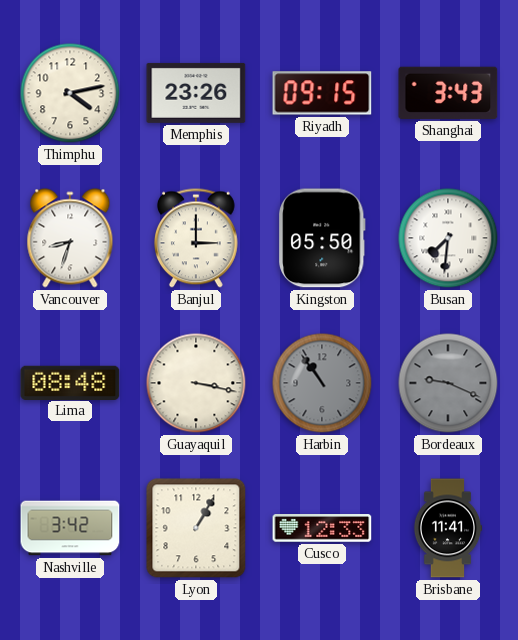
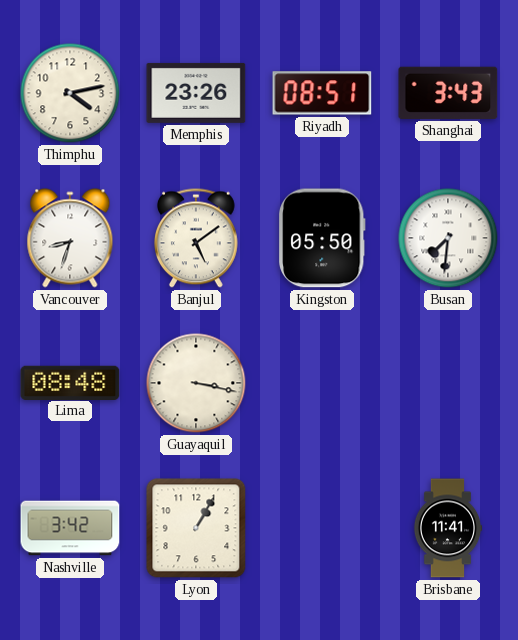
Riyadh: 09:15 -> 08:51 (322, 93)
Banjul: 3:00 -> 5:09 (197, 238)
Harbin: 10:54 -> none (322, 383)
Bordeaux: 9:19 -> none (448, 383)
Cusco: 12:33 -> none (322, 528)
